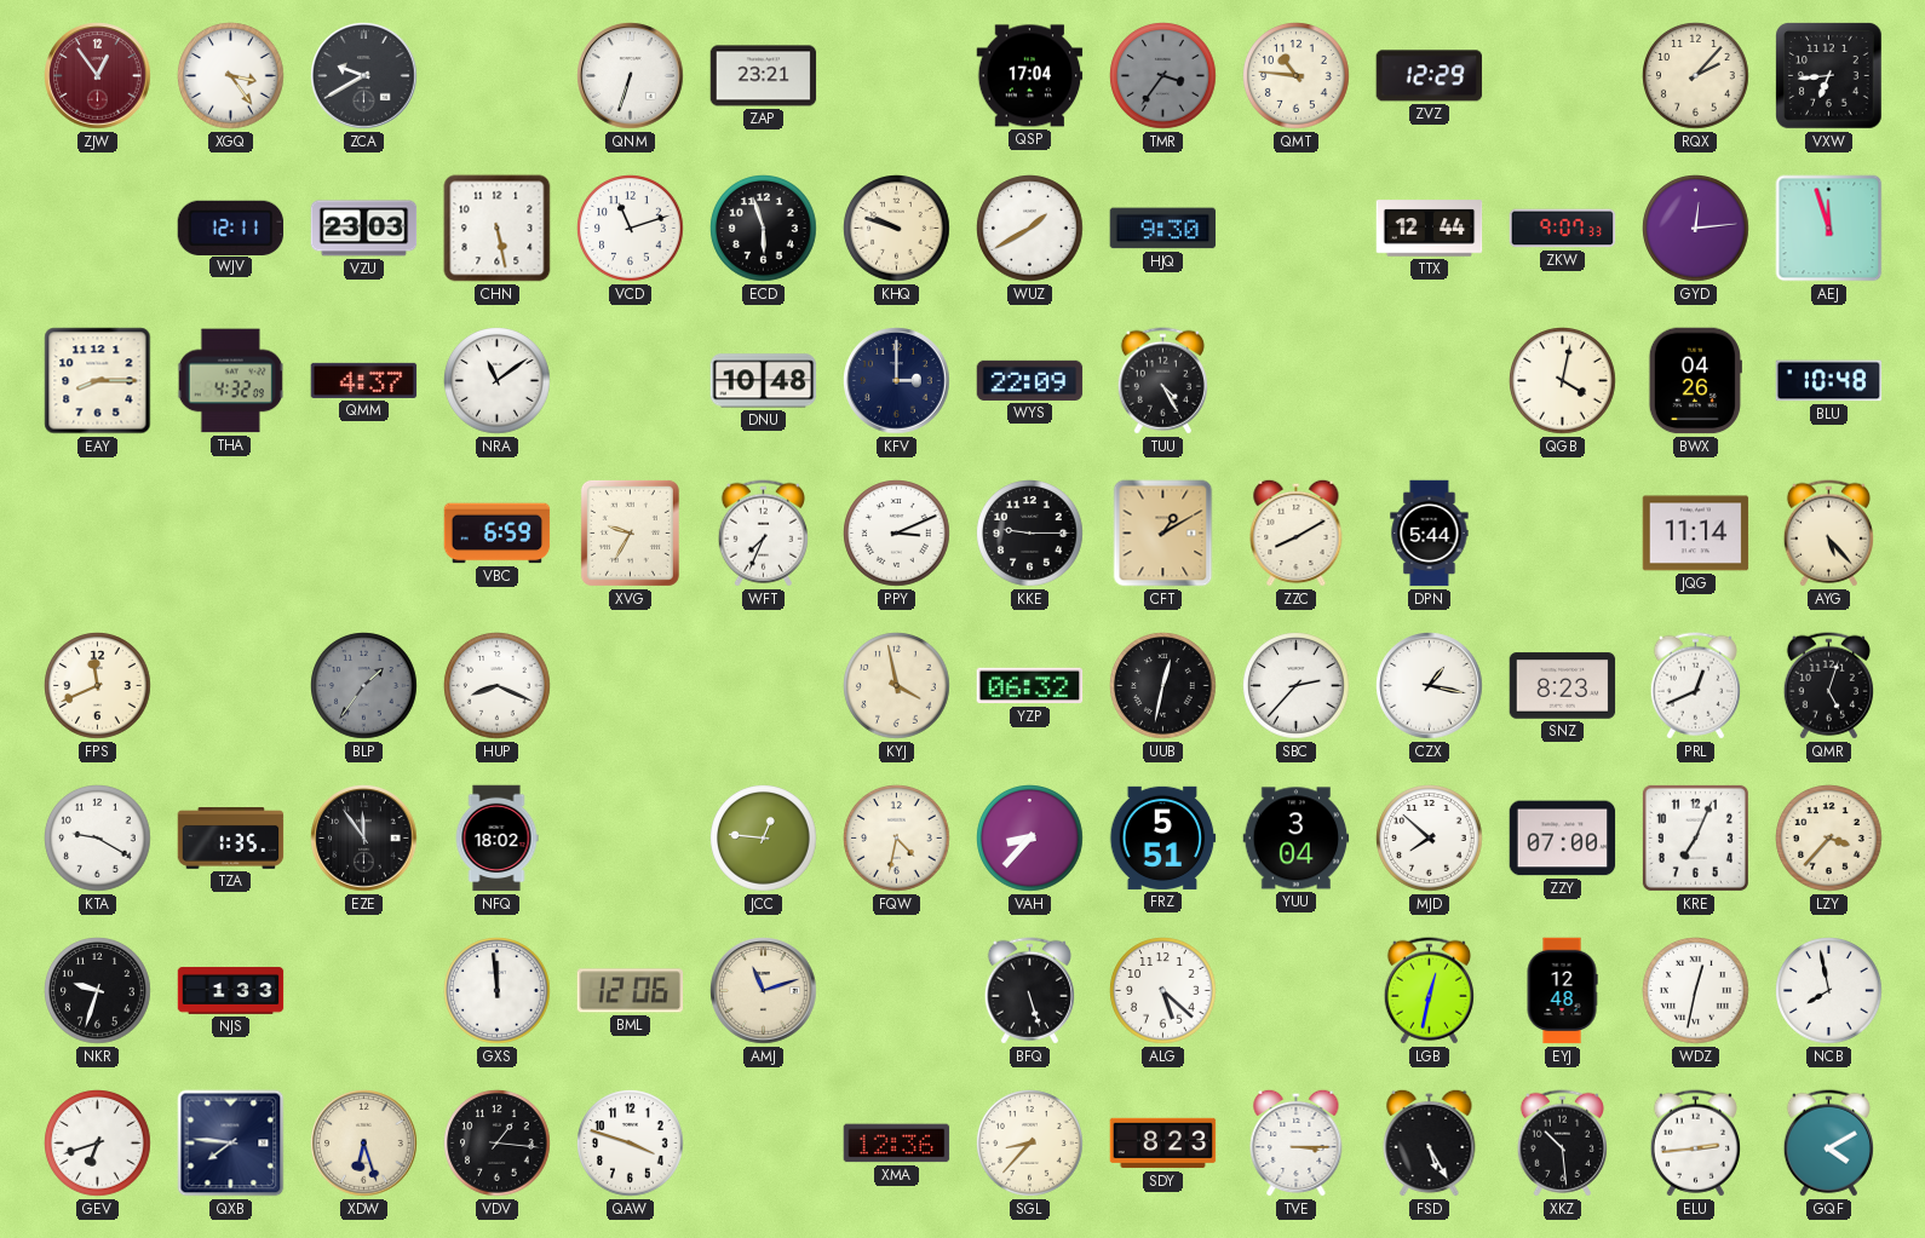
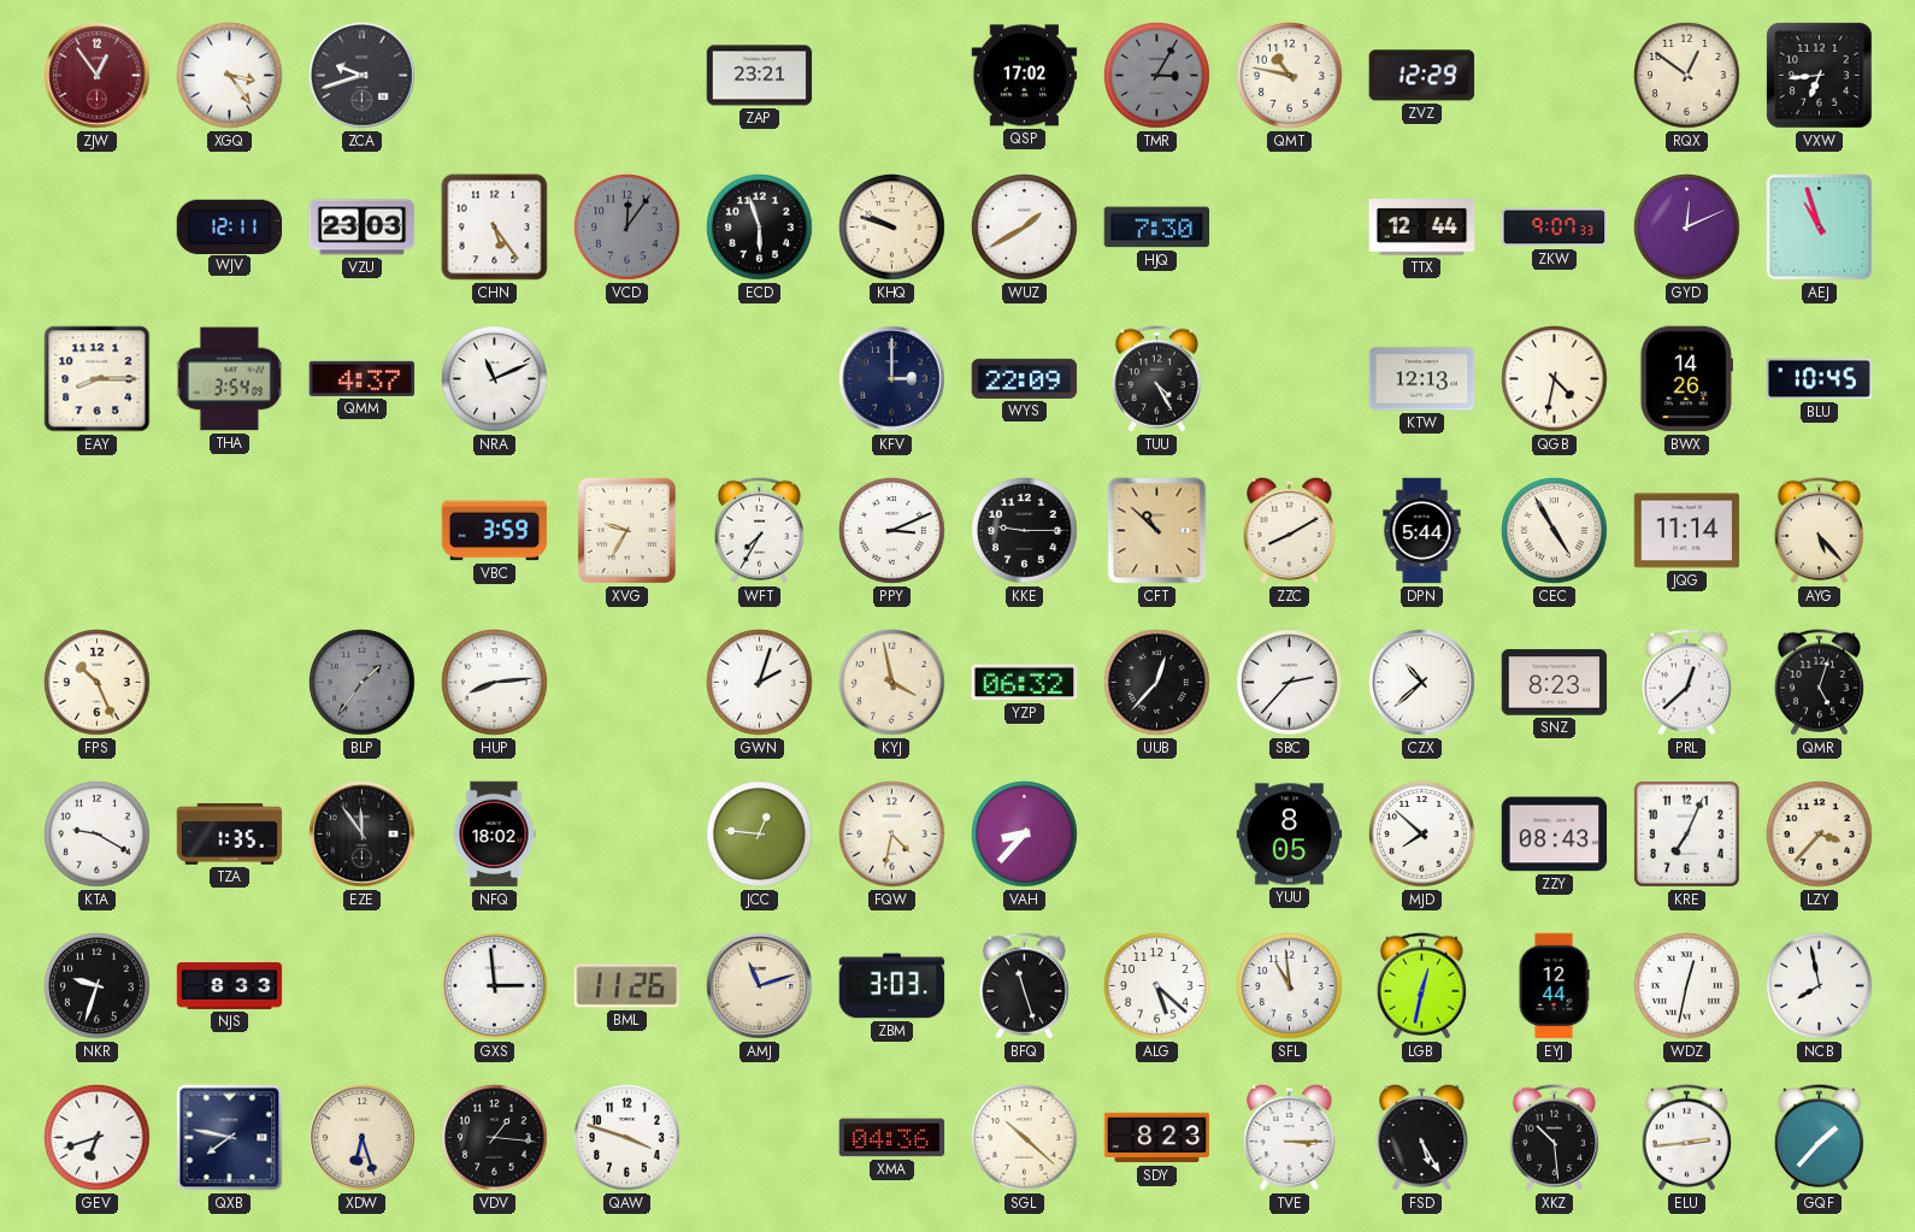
ZCA: 9:40 -> 9:42 (363, 76)
QNM: 6:33 -> none (631, 76)
QSP: 17:04 -> 17:02 (1025, 76)
TMR: 3:36 -> 3:05 (1157, 76)
QMT: 10:46 -> 10:47 (1290, 76)
RQX: 2:07 -> 12:51 (1687, 76)
CHN: 5:28 -> 5:24 (495, 228)
VCD: 11:12 -> 12:06 (627, 228)
VCD dial: white -> grey (627, 228)
HJQ: 9:30 -> 7:30 (1157, 228)
GYD: 12:14 -> 12:11 (1687, 228)
AEJ: 11:57 -> 10:57 (1820, 228)
THA: 4:32 -> 3:54 (229, 379)
NRA: 11:09 -> 11:11 (495, 379)
DNU: 10:48 -> none (764, 381)
KTW: none -> 12:13 (1422, 379)
QGB: 4:02 -> 4:32 (1555, 379)
BWX: 04:26 -> 14:26 (1686, 379)
BLU: 10:48 -> 10:45 (1820, 379)
VBC: 6:59 -> 3:59 (495, 531)
WFT: 7:34 -> 7:35 (759, 531)
CFT: 1:10 -> 10:52 (1157, 531)
CEC: none -> 4:55 (1555, 531)
FPS: 11:41 -> 10:26 (98, 683)
HUP: 8:19 -> 8:14 (495, 683)
GWN: none -> 2:03 (760, 683)
UUB: 12:32 -> 12:37 (1157, 683)
CZX: 1:17 -> 10:38 (1422, 683)
PRL: 12:41 -> 12:38 (1686, 683)
FRZ: 5:51 -> none (1163, 837)
YUU: 3:04 -> 8:05 (1290, 835)
ZZY: 07:00 -> 08:43 (1555, 835)
NJS: 1:33 -> 8:33 (230, 986)
GXS: 11:59 -> 2:59 (495, 986)
BML: 12:06 -> 11:26 (627, 986)
ZBM: none -> 3:03 (892, 986)
BFQ: 5:27 -> 11:27 (1024, 986)
SFL: none -> 10:59 (1290, 986)
EYJ: 12:48 -> 12:44 (1554, 986)
QXB: 7:46 -> 7:47 (230, 1138)
XMA: 12:36 -> 04:36 (892, 1138)
SGL: 8:37 -> 10:22 (1025, 1138)
GQF: 4:10 -> 1:37 (1819, 1138)
